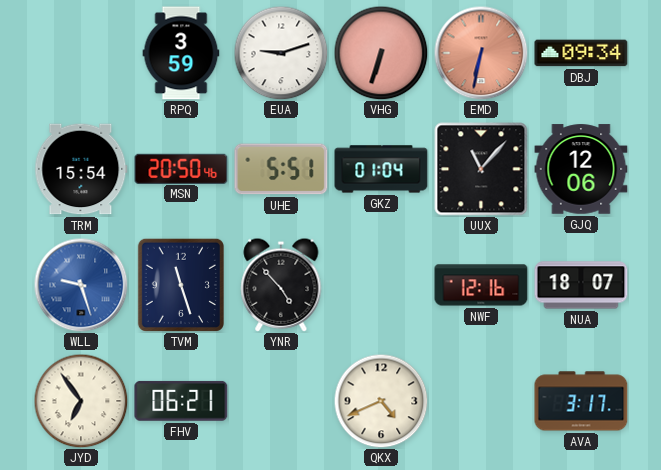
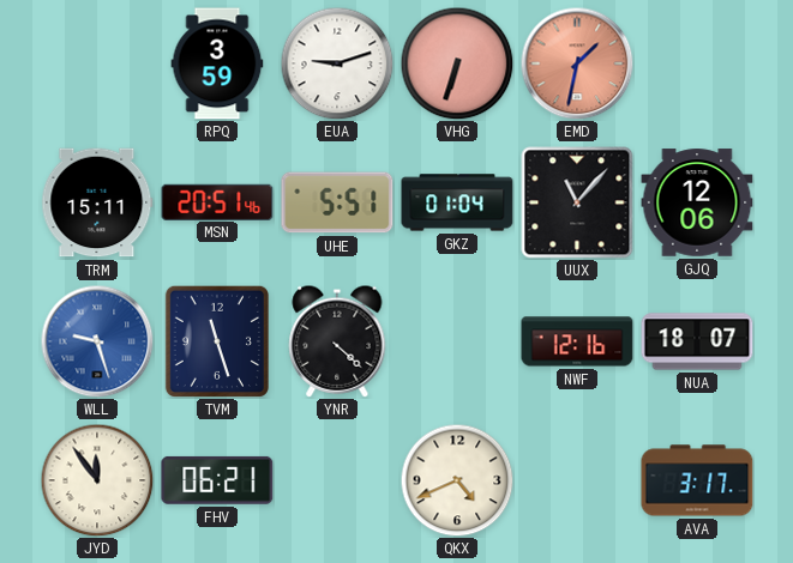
EMD: 6:32 -> 1:32 (577, 63)
DBJ: 09:34 -> none (581, 53)
TRM: 15:54 -> 15:11 (97, 202)
MSN: 20:50 -> 20:51 (217, 201)
YNR: 4:53 -> 4:22 (337, 341)
JYD: 6:54 -> 11:54 (97, 480)
